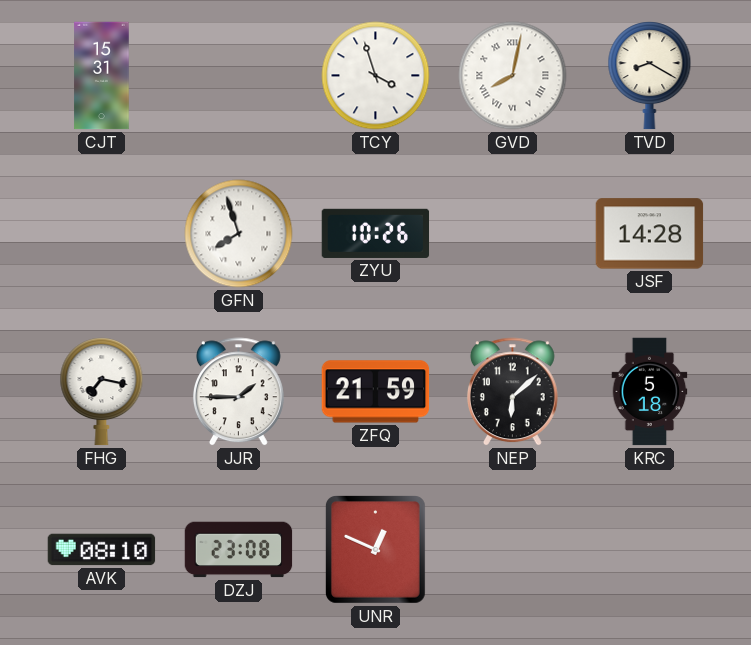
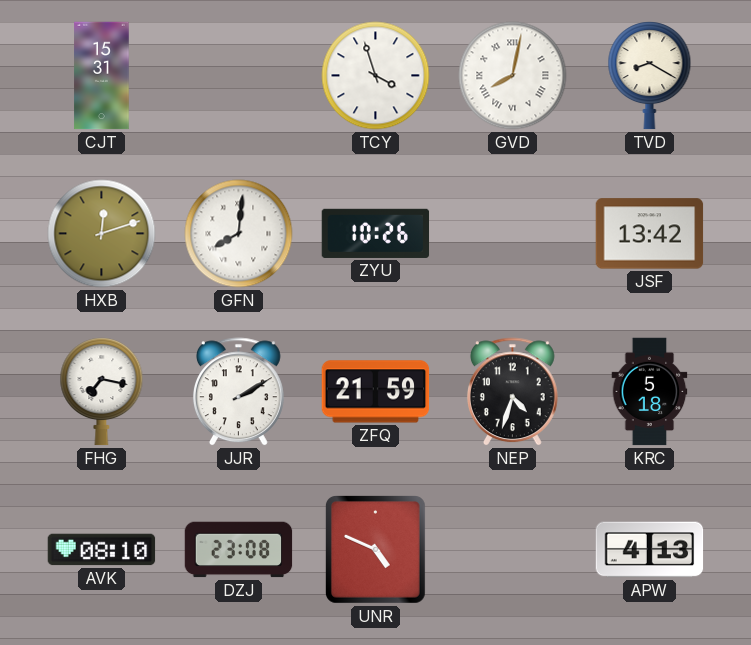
HXB: none -> 12:12 (102, 234)
GFN: 7:57 -> 8:01 (239, 234)
JSF: 14:28 -> 13:42 (650, 234)
JJR: 1:45 -> 2:10 (238, 392)
NEP: 6:08 -> 4:33 (512, 392)
UNR: 12:49 -> 4:49 (375, 550)
APW: none -> 4:13 (650, 550)
